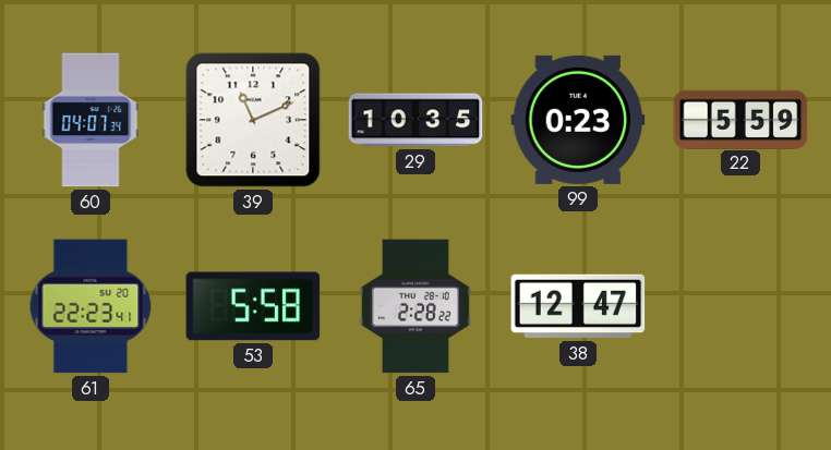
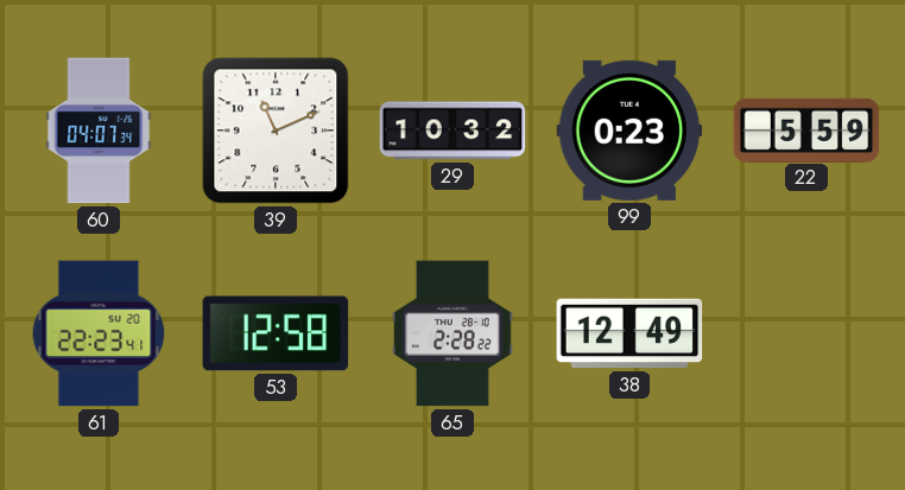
29: 10:35 -> 10:32 (452, 131)
53: 5:58 -> 12:58 (276, 333)
38: 12:47 -> 12:49 (629, 333)
